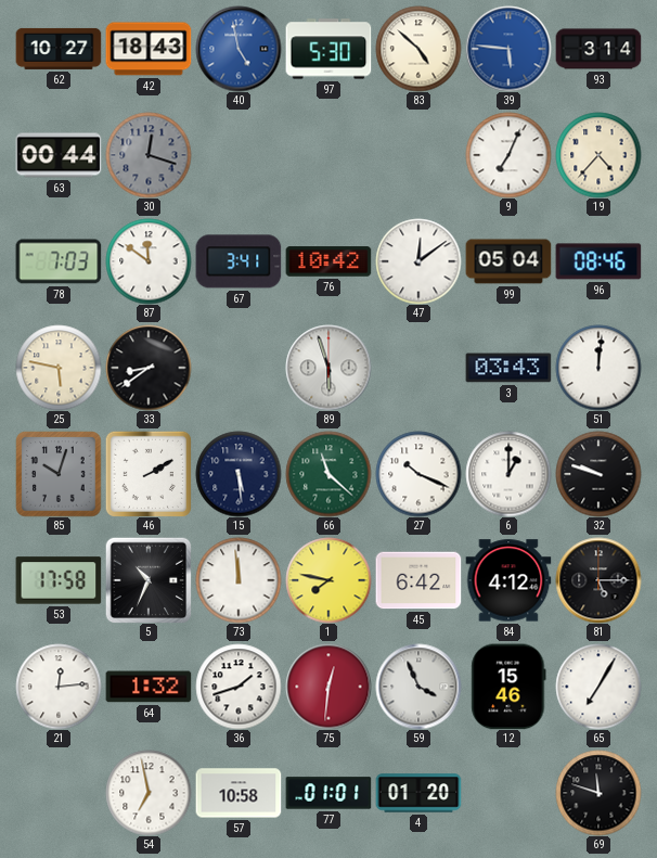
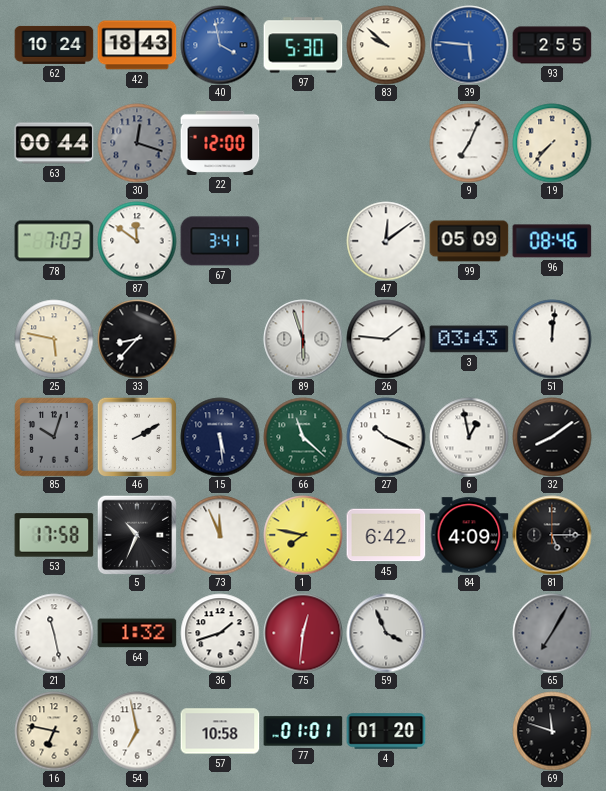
62: 10:27 -> 10:24 (54, 45)
40: 4:58 -> 3:58 (220, 45)
83: 4:52 -> 9:52 (386, 45)
93: 3:14 -> 2:55 (552, 45)
22: none -> 12:00 (220, 143)
19: 4:37 -> 7:37 (552, 143)
76: 10:42 -> none (328, 261)
99: 05:04 -> 05:09 (469, 241)
33: 8:39 -> 8:37 (137, 339)
26: none -> 1:46 (386, 339)
6: 1:00 -> 12:58 (469, 437)
32: 9:48 -> 8:09 (552, 437)
73: 11:59 -> 11:56 (220, 535)
84: 4:12 -> 4:09 (469, 535)
21: 12:14 -> 11:28 (54, 633)
12: 15:46 -> none (508, 687)
65 dial: white -> grey (552, 633)
16: none -> 6:47 (54, 731)
